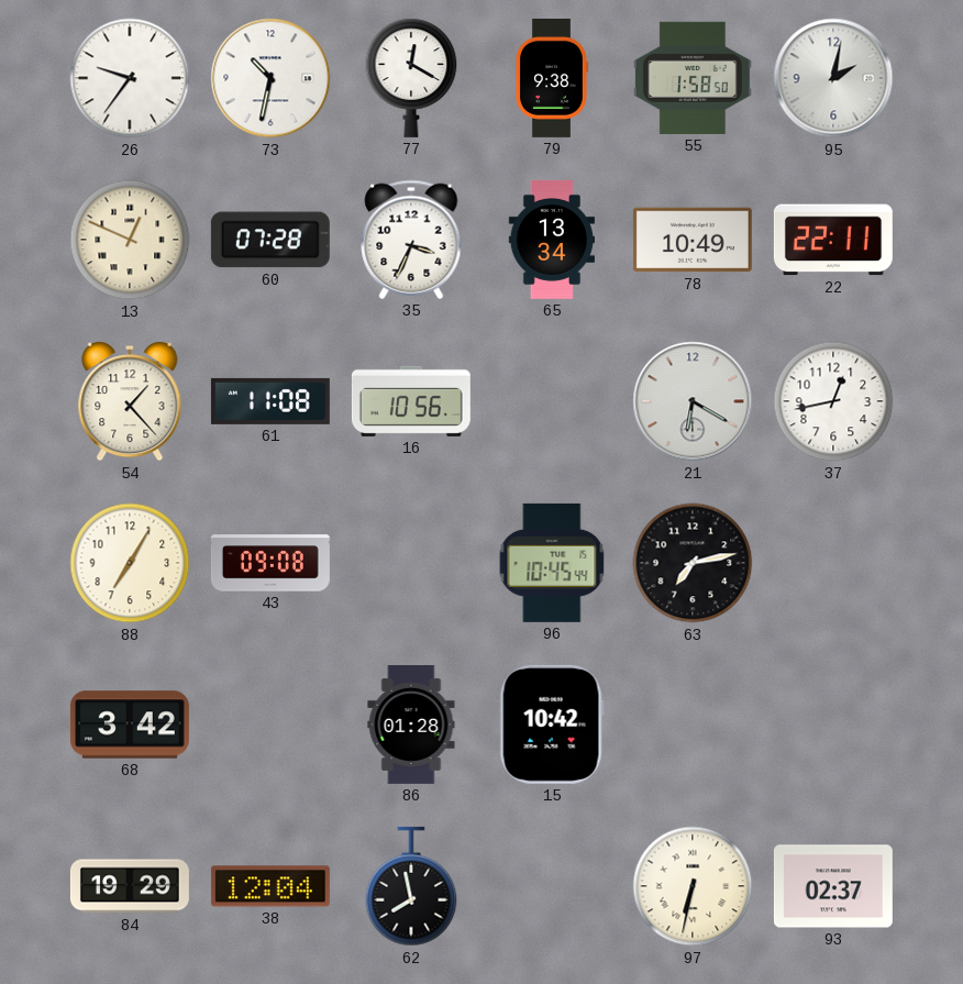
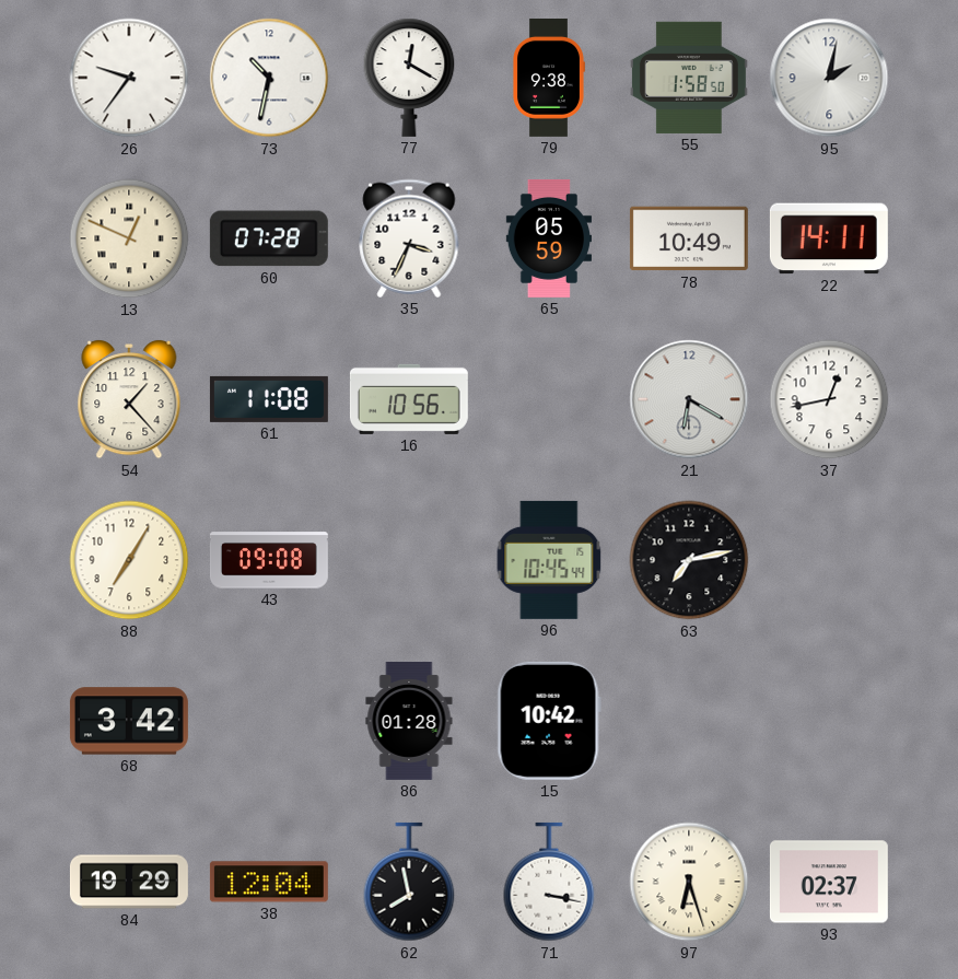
65: 13:34 -> 05:59 (548, 238)
22: 22:11 -> 14:11 (829, 238)
71: none -> 3:17 (549, 882)
97: 6:32 -> 6:27 (689, 882)
